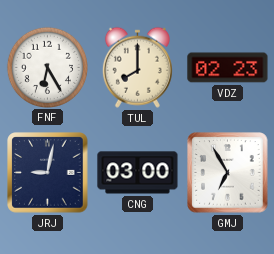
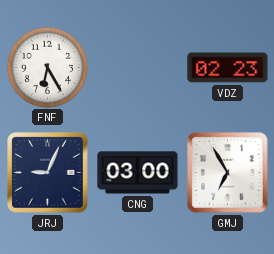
TUL: 8:00 -> none (137, 67)
JRJ: 9:02 -> 9:04 (48, 173)
